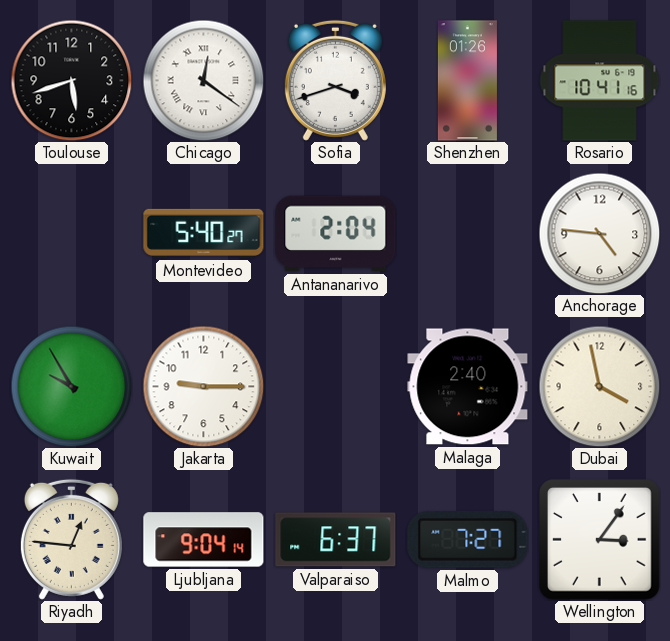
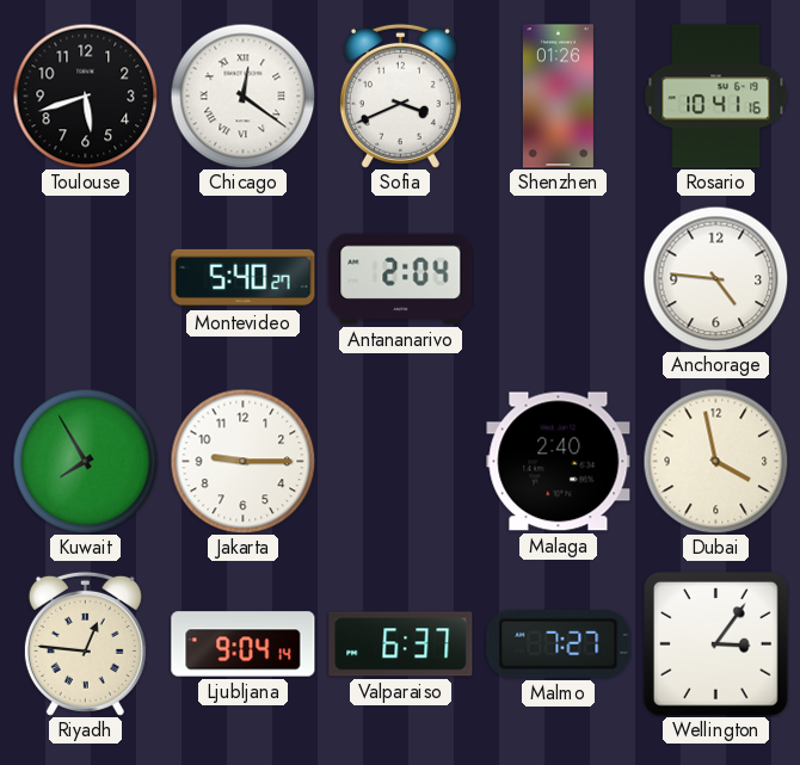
Sofia: 3:42 -> 3:41 (400, 95)
Kuwait: 9:55 -> 7:55 (85, 461)
